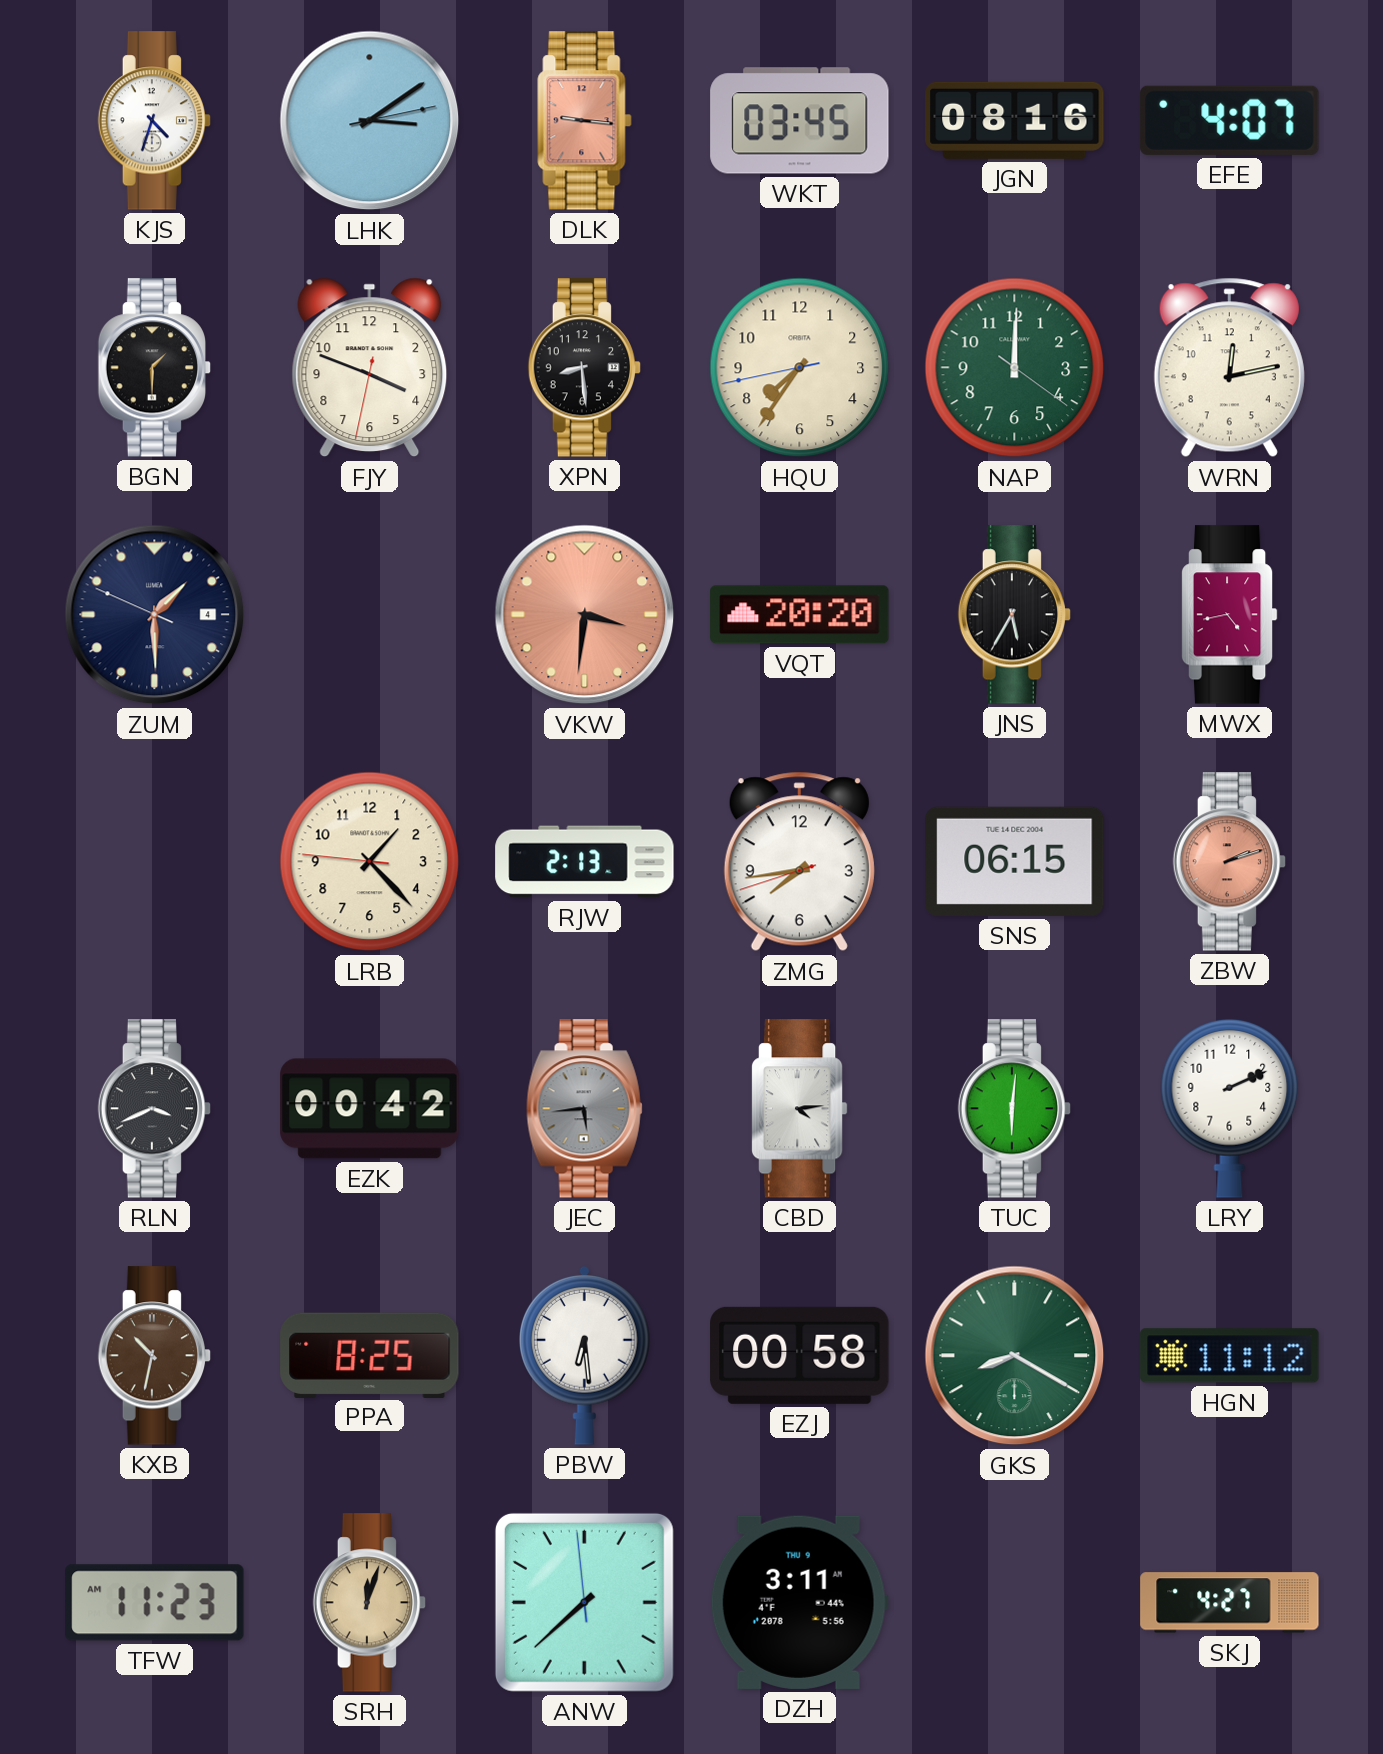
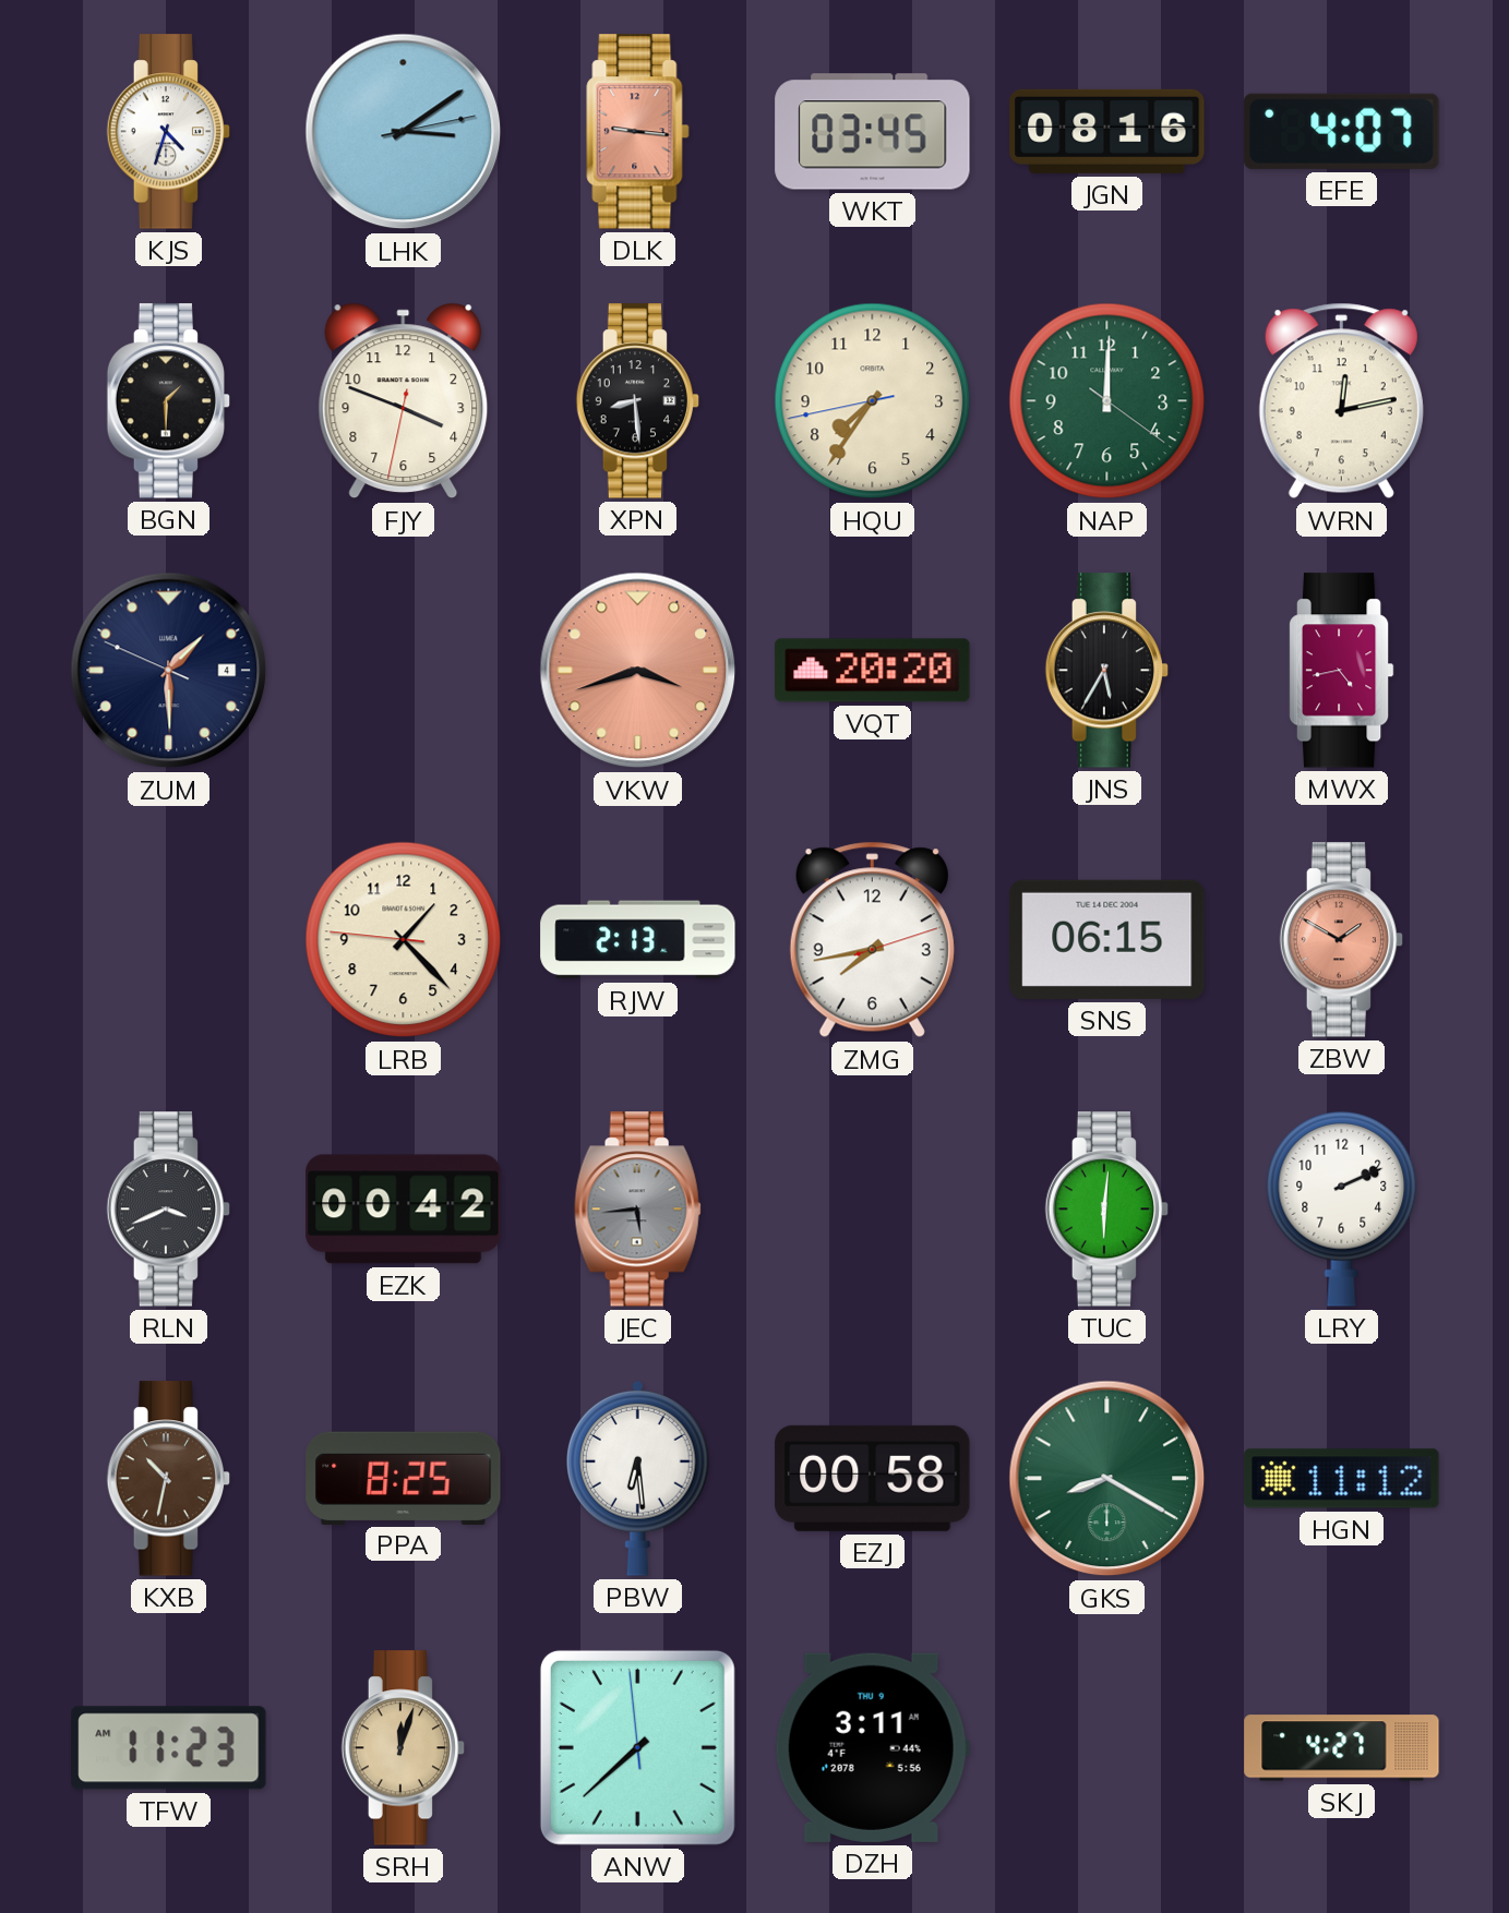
VKW: 3:31 -> 3:42 (638, 671)
ZMG: 7:43:42 -> 7:43:12 (872, 940)
ZBW: 2:12 -> 1:50 (1342, 940)
CBD: 4:14 -> none (799, 1109)
